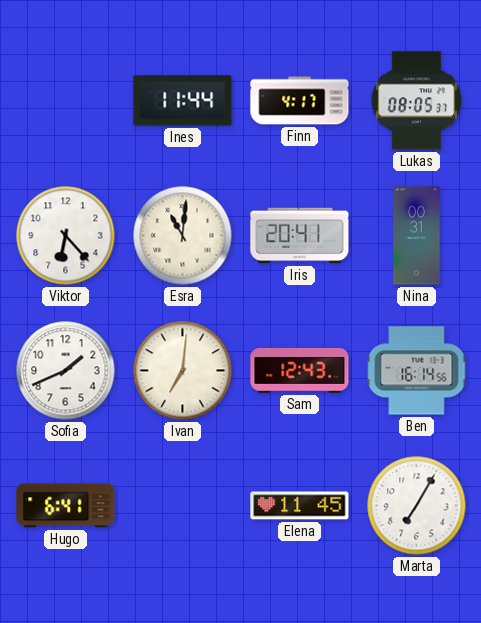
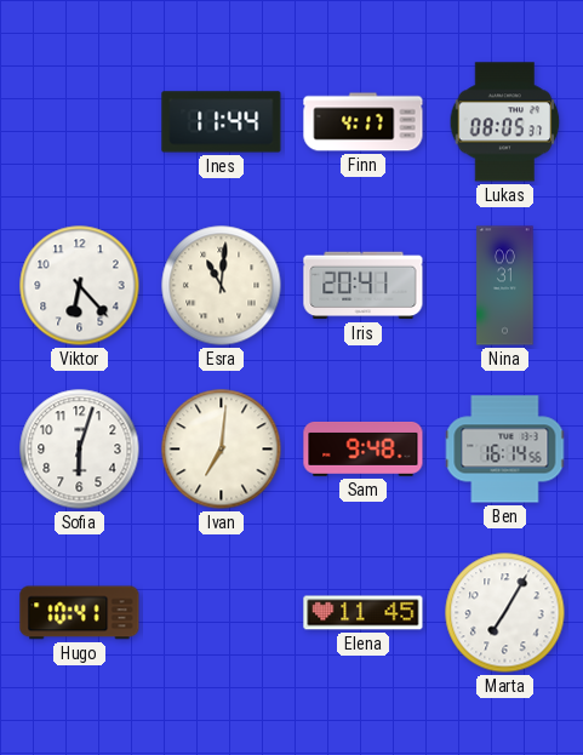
Sofia: 1:41 -> 6:03 (80, 450)
Sam: 12:43 -> 9:48 (364, 450)
Hugo: 6:41 -> 10:41 (80, 613)
